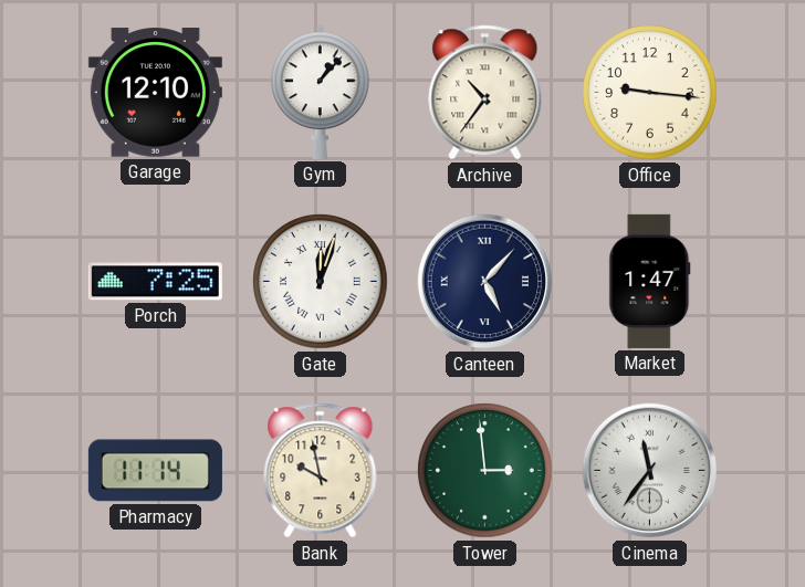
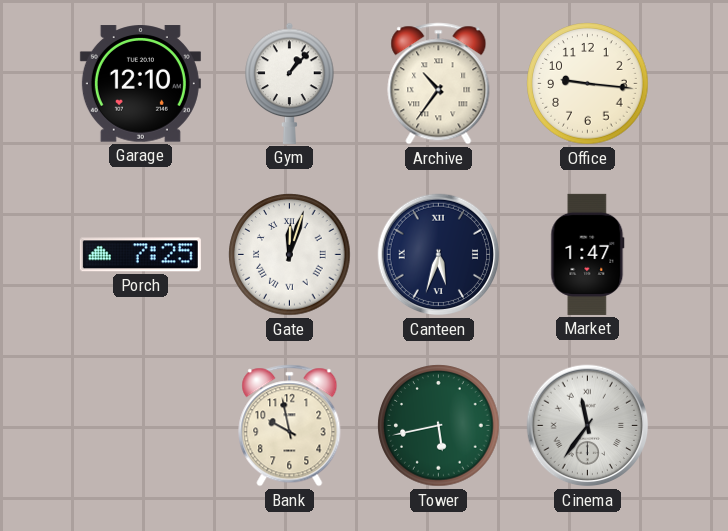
Canteen: 5:07 -> 5:33 (439, 255)
Pharmacy: 11:14 -> none (155, 471)
Tower: 2:59 -> 5:43 (439, 426)
